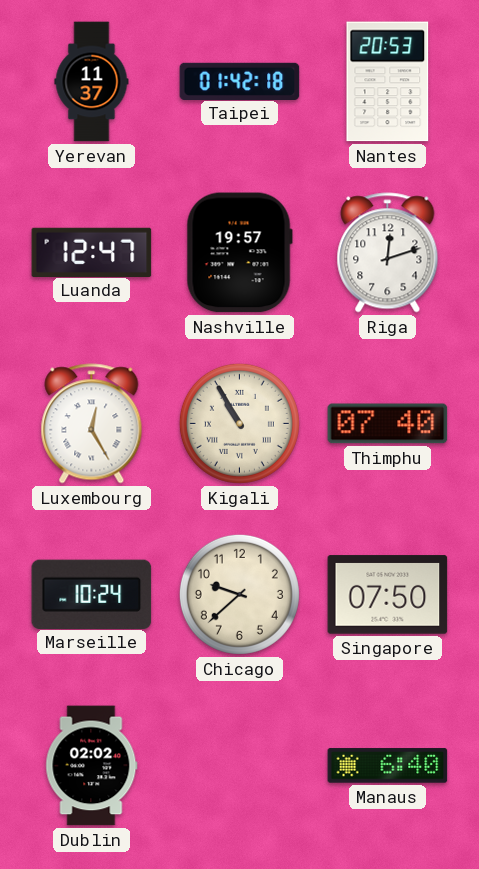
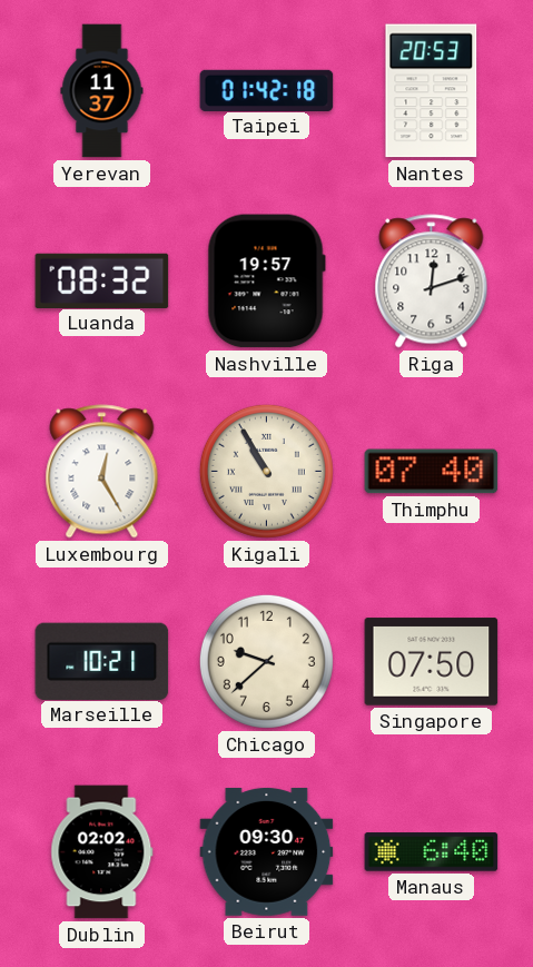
Luanda: 12:47 -> 08:32 (102, 280)
Marseille: 10:24 -> 10:21 (102, 661)
Beirut: none -> 09:30 (267, 851)
